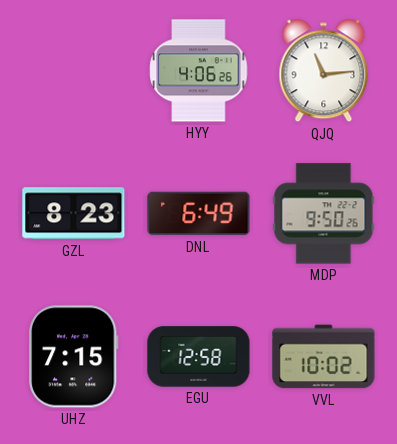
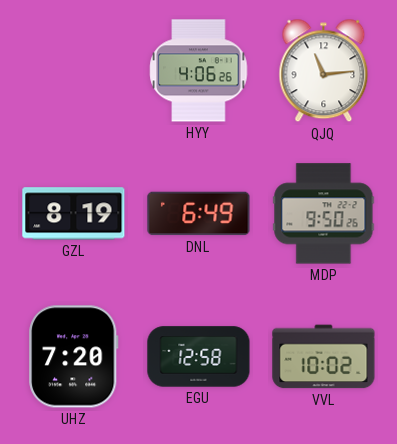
GZL: 8:23 -> 8:19 (74, 214)
UHZ: 7:15 -> 7:20 (74, 357)
